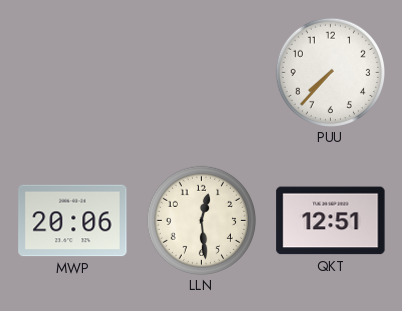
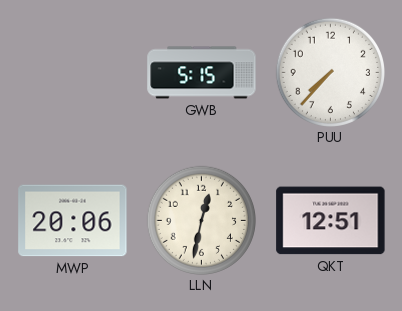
GWB: none -> 5:15 (202, 73)
LLN: 12:29 -> 12:32 (201, 220)
